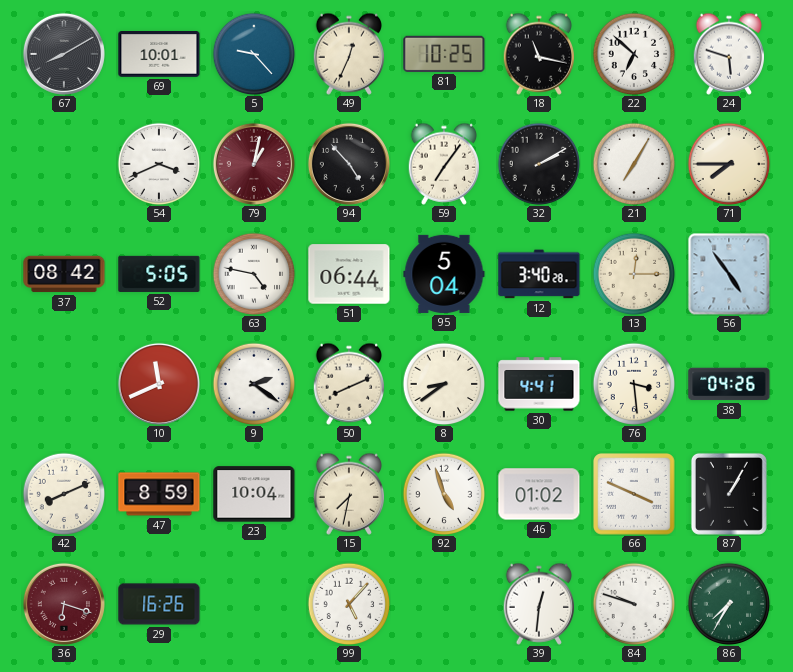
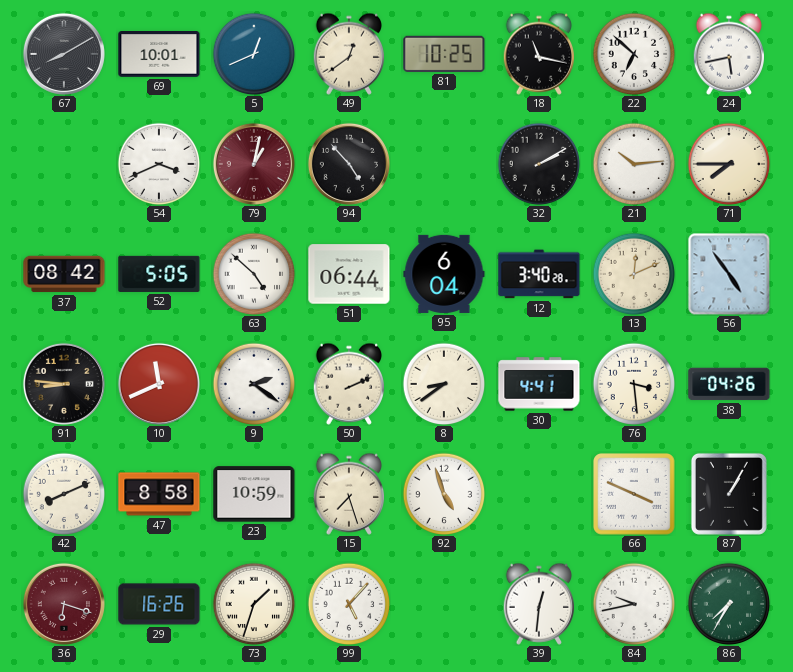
5: 9:23 -> 12:41 (254, 54)
49: 12:34 -> 12:39 (348, 54)
24: 5:48 -> 5:43 (728, 54)
59: 7:06 -> none (443, 164)
21: 7:05 -> 10:14 (634, 164)
63: 4:47 -> 4:52 (254, 274)
95: 5:04 -> 6:04 (444, 274)
13: 12:15 -> 12:11 (634, 274)
91: none -> 8:46 (64, 384)
50: 8:11 -> 2:11 (348, 384)
47: 8:59 -> 8:58 (159, 494)
23: 10:04 -> 10:59 (254, 494)
15: 7:32 -> 7:27 (348, 494)
46: 01:02 -> none (539, 494)
73: none -> 1:33 (254, 604)
84: 9:48 -> 9:43 (634, 604)
